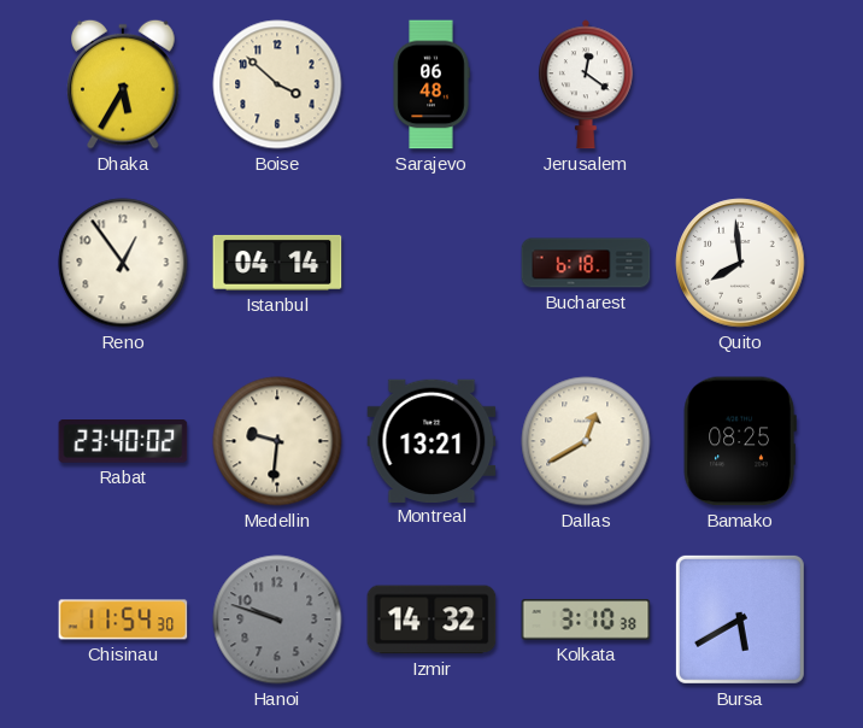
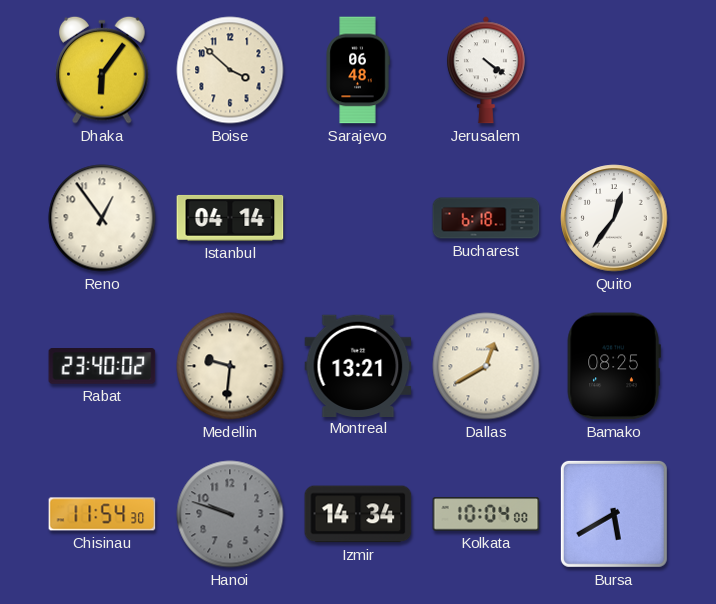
Dhaka: 5:35 -> 6:06 (102, 70)
Jerusalem: 12:21 -> 4:21 (486, 70)
Quito: 7:59 -> 12:36 (614, 218)
Izmir: 14:32 -> 14:34 (358, 514)
Kolkata: 3:10 -> 10:04 (486, 514)
